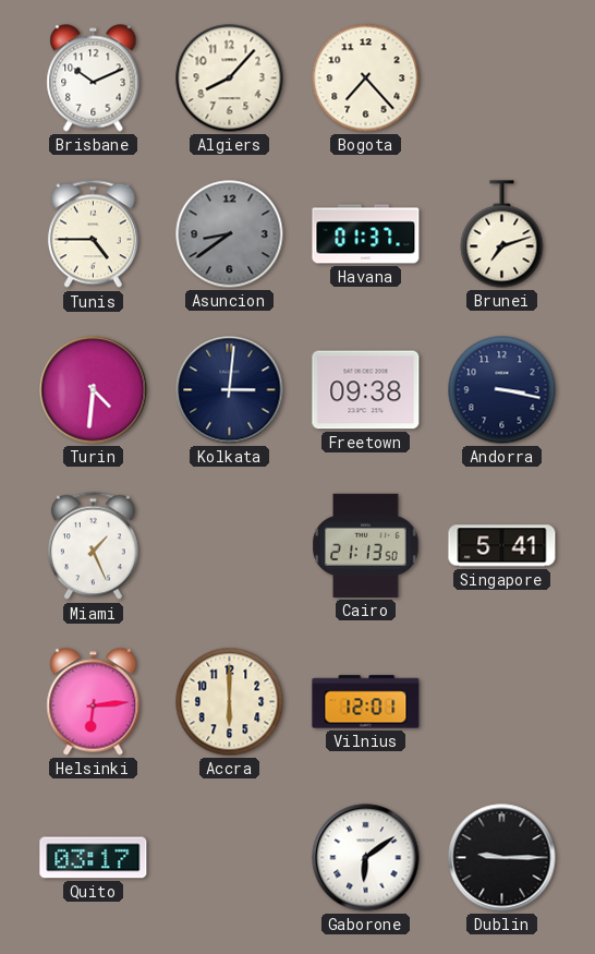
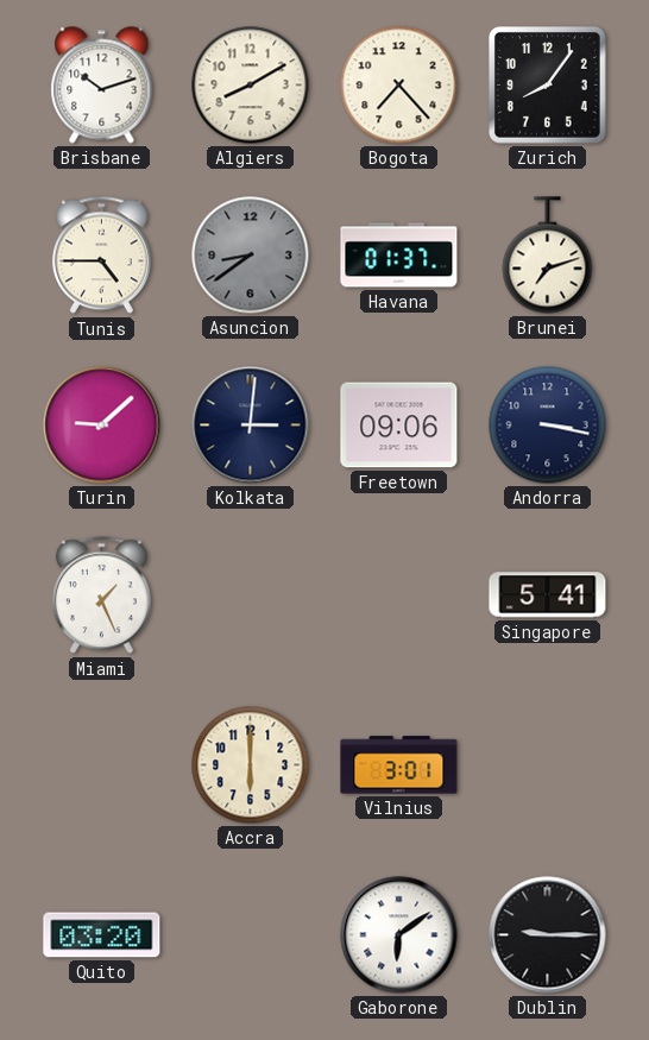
Brisbane: 10:11 -> 10:12 (102, 86)
Algiers: 8:07 -> 8:10 (251, 86)
Zurich: none -> 8:06 (548, 86)
Turin: 4:31 -> 9:08 (102, 426)
Freetown: 09:38 -> 09:06 (399, 426)
Cairo: 21:13 -> none (366, 545)
Helsinki: 6:14 -> none (94, 702)
Vilnius: 12:01 -> 3:01 (399, 765)
Quito: 03:17 -> 03:20 (102, 935)
